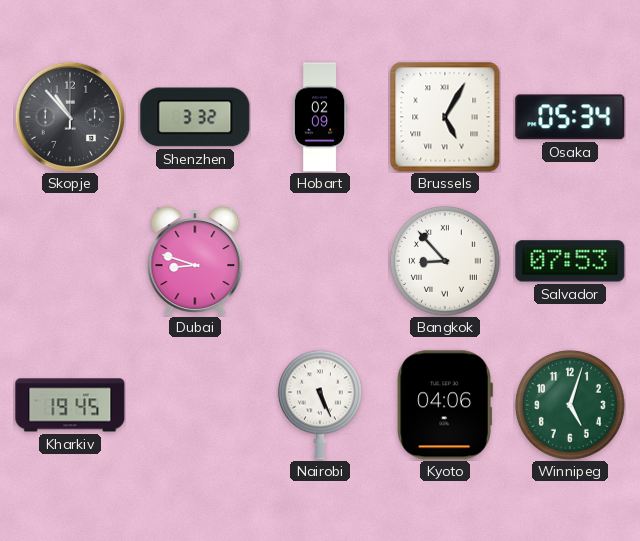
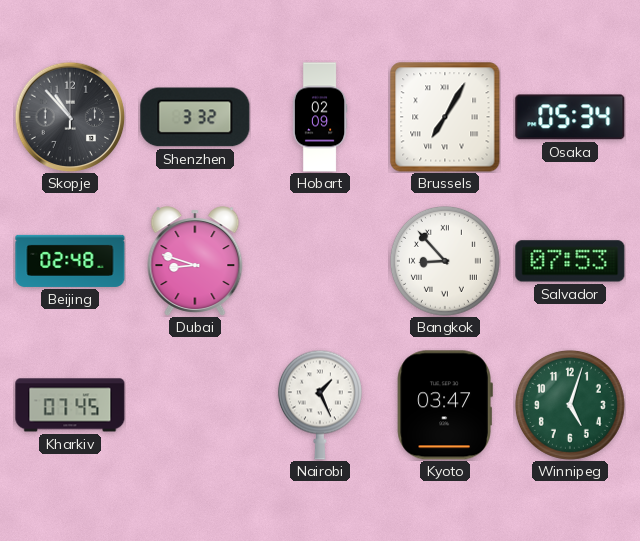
Brussels: 5:05 -> 7:05 (445, 117)
Beijing: none -> 02:48 (70, 261)
Kharkiv: 19:45 -> 07:45 (70, 405)
Nairobi: 5:26 -> 1:26 (320, 405)
Kyoto: 04:06 -> 03:47 (445, 405)
